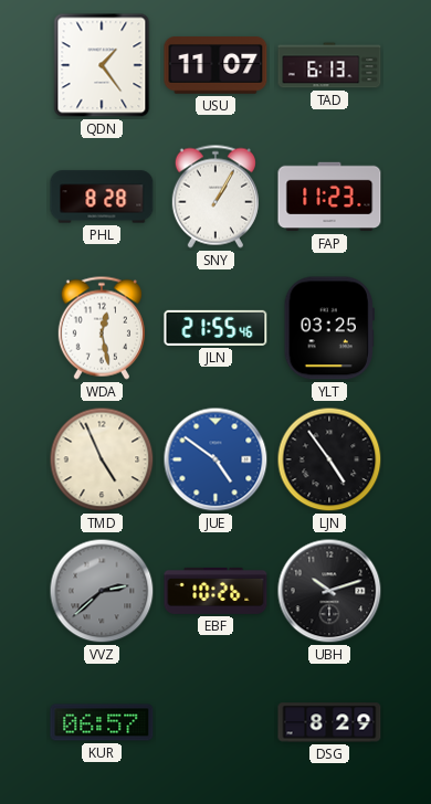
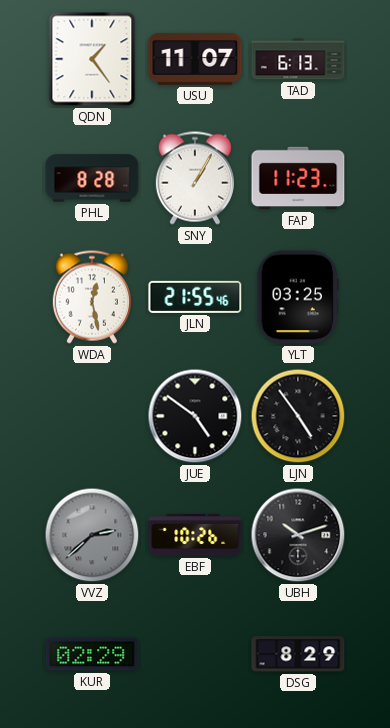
TMD: 4:56 -> none (102, 459)
JUE dial: blue -> black (195, 416)
KUR: 06:57 -> 02:29 (92, 654)
